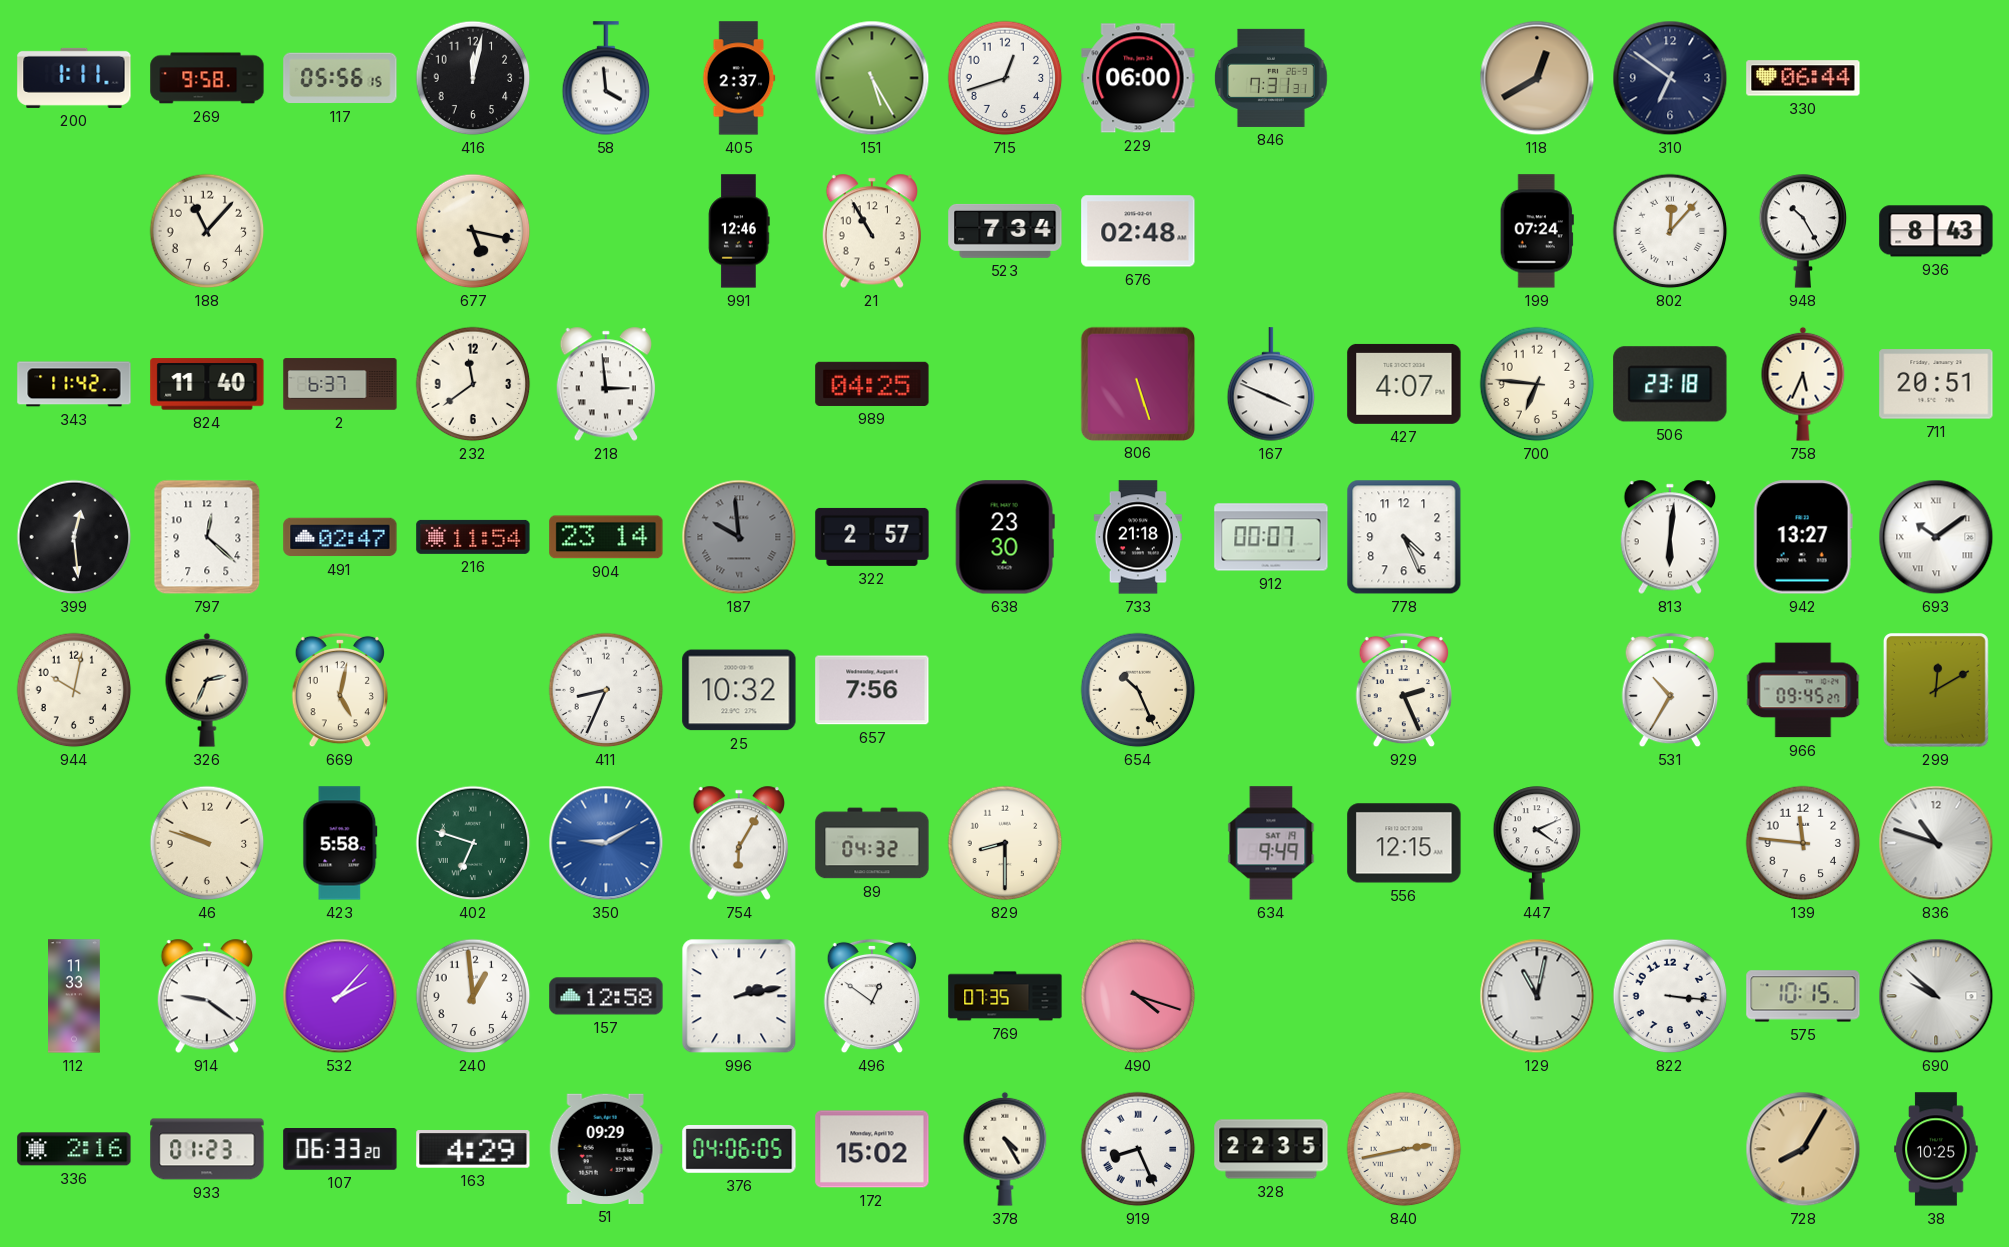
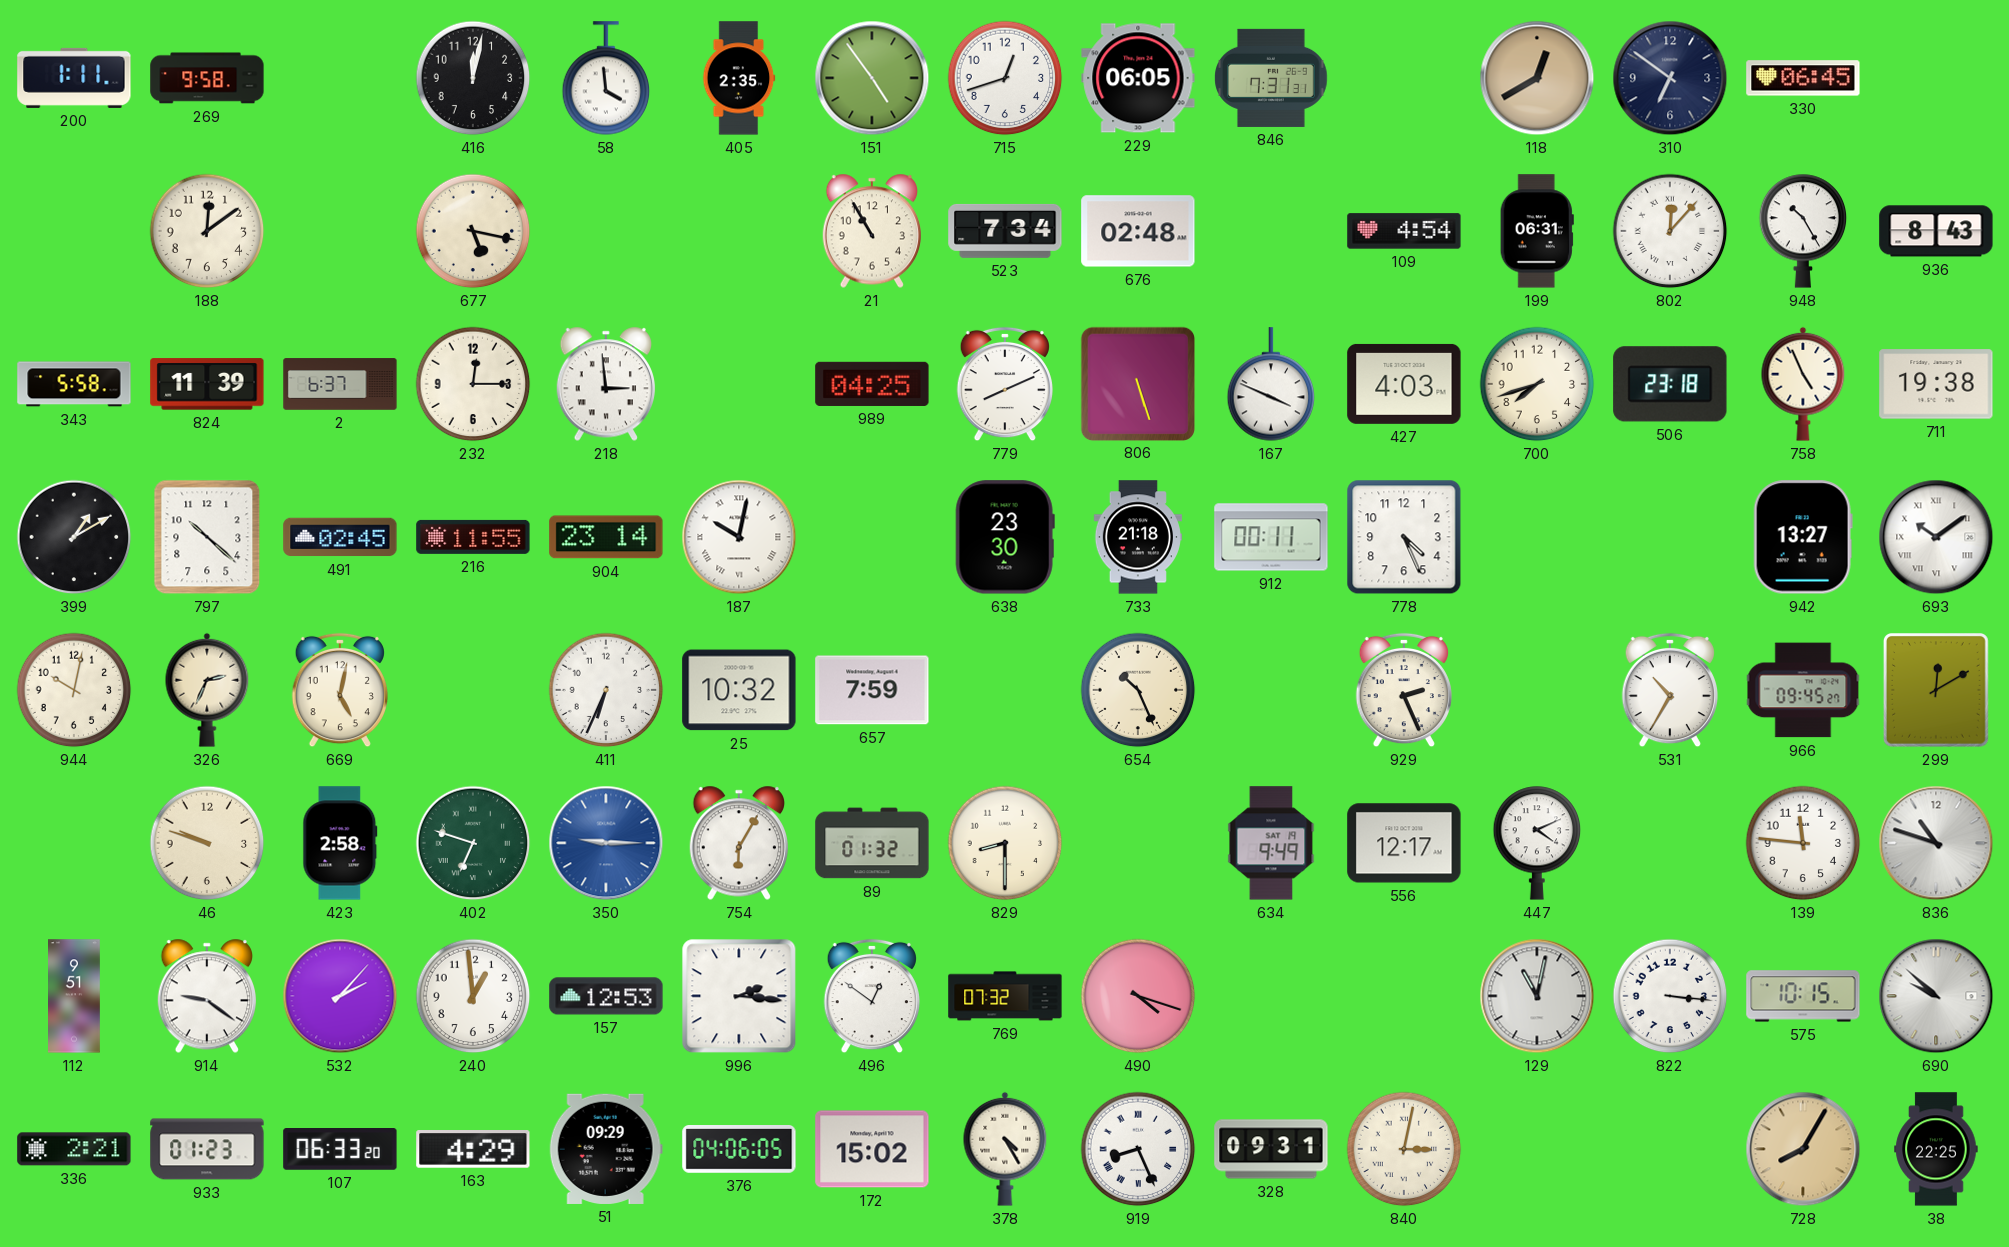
117: 05:56 -> none (340, 78)
405: 2:37 -> 2:35 (739, 78)
151: 5:25 -> 4:54 (872, 78)
229: 06:00 -> 06:05 (1138, 78)
330: 06:44 -> 06:45 (1803, 78)
188: 11:07 -> 12:09 (207, 231)
991: 12:46 -> none (739, 231)
109: none -> 4:54 (1404, 231)
199: 07:24 -> 06:31 (1537, 231)
343: 11:42 -> 5:58 (74, 384)
824: 11:40 -> 11:39 (207, 384)
232: 11:39 -> 12:15 (473, 384)
779: none -> 8:11 (1004, 384)
427: 4:07 -> 4:03 (1404, 384)
700: 6:46 -> 7:42 (1537, 384)
758: 5:34 -> 4:56 (1803, 384)
711: 20:51 -> 19:38 (1936, 384)
399: 12:29 -> 1:10 (74, 537)
797: 12:22 -> 10:22 (207, 537)
491: 02:47 -> 02:45 (340, 537)
216: 11:54 -> 11:55 (473, 537)
187: 9:59 -> 10:02 (739, 537)
187 dial: grey -> white (739, 537)
322: 2:57 -> none (872, 537)
912: 00:07 -> 00:11 (1271, 537)
813: 6:01 -> none (1669, 537)
411: 8:34 -> 6:34 (606, 690)
657: 7:56 -> 7:59 (872, 690)
423: 5:58 -> 2:58 (340, 843)
350: 9:10 -> 9:15 (606, 843)
89: 04:32 -> 01:32 (872, 843)
556: 12:15 -> 12:17 (1404, 843)
112: 11:33 -> 9:51 (75, 996)
157: 12:58 -> 12:53 (606, 996)
996: 2:13 -> 2:16 (739, 996)
769: 07:35 -> 07:32 (1005, 996)
336: 2:16 -> 2:21 (74, 1149)
328: 22:35 -> 09:31 (1271, 1149)
840: 2:43 -> 3:02 (1404, 1149)
38: 10:25 -> 22:25 (1936, 1149)
